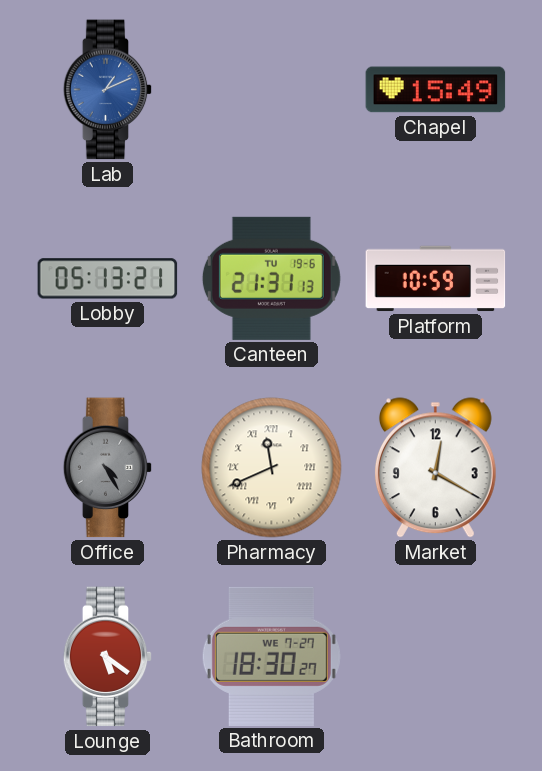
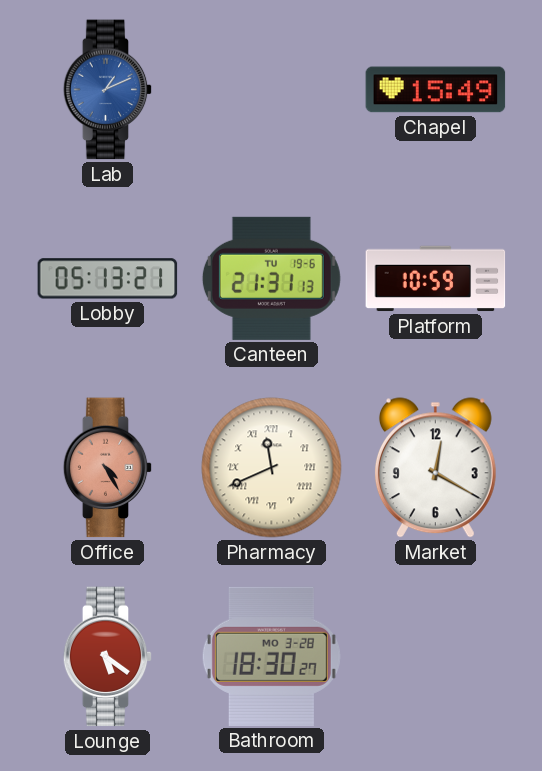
Office dial: grey -> salmon (108, 468)
Bathroom date: WE 7-27 -> MO 3-28 (271, 656)
